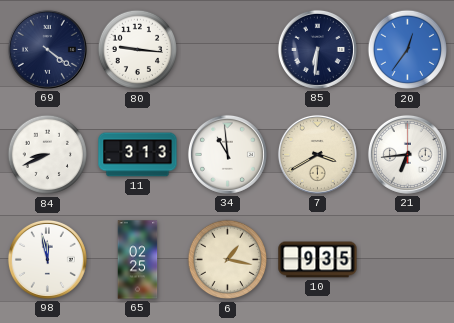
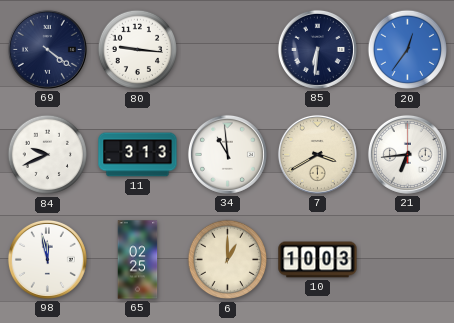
84: 8:41 -> 9:41 (48, 155)
6: 1:17 -> 1:00 (228, 260)
10: 9:35 -> 10:03 (318, 260)
